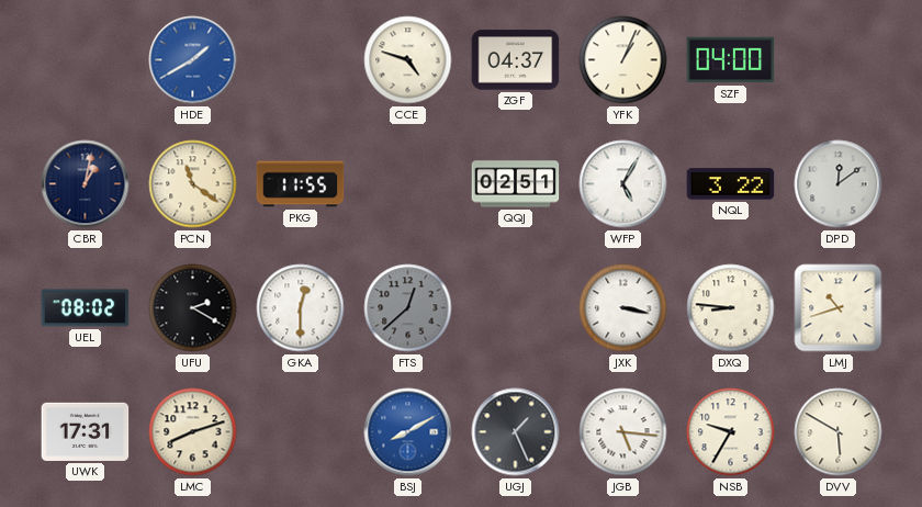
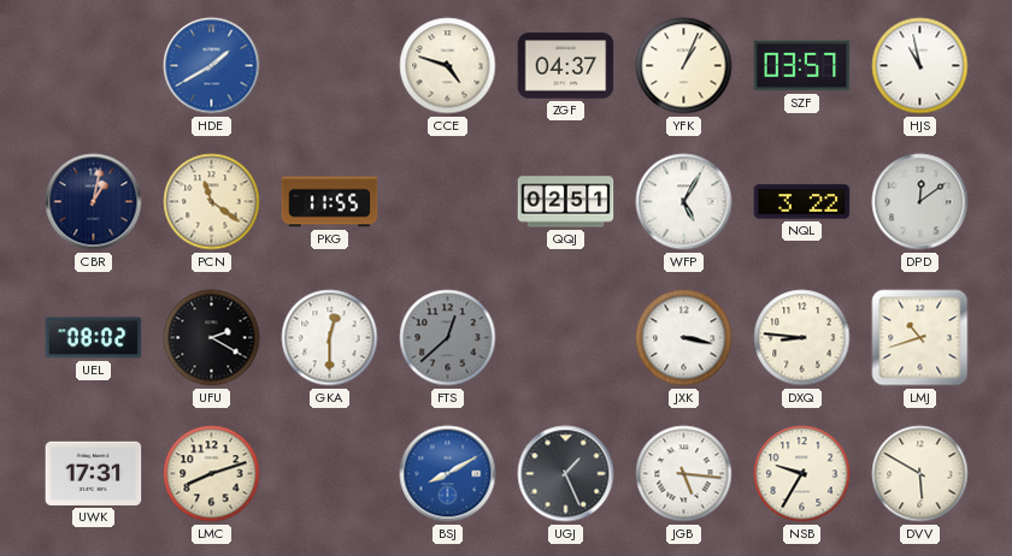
SZF: 04:00 -> 03:57 (802, 66)
HJS: none -> 10:58 (920, 66)
